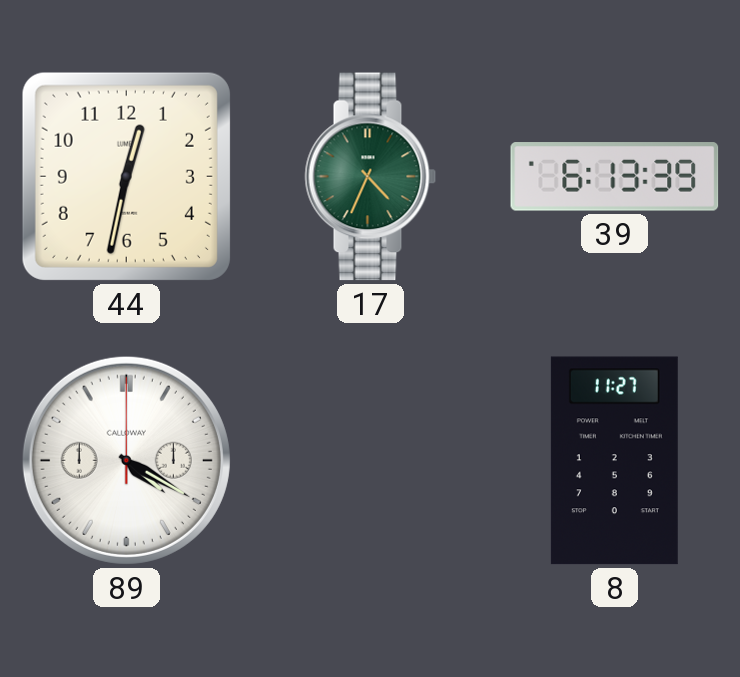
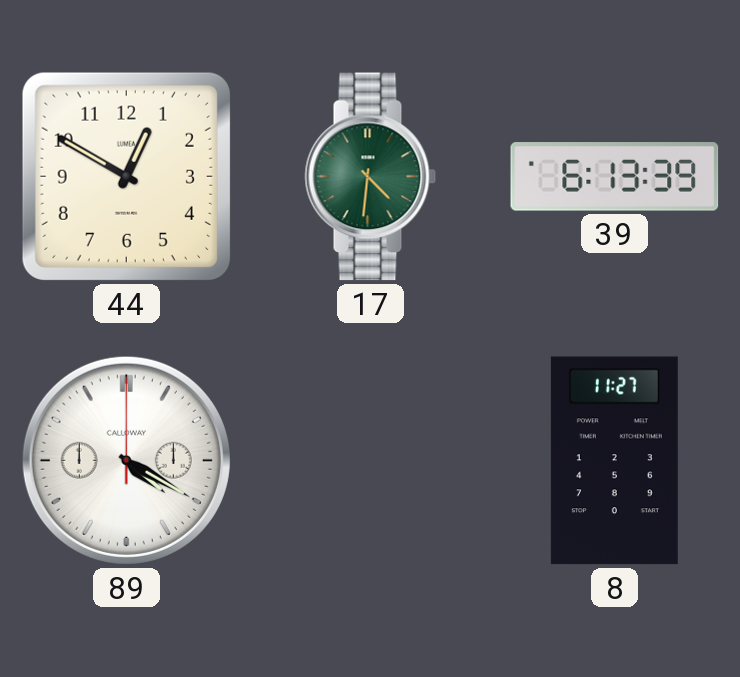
44: 12:32 -> 12:50 (126, 176)
17: 4:34 -> 4:31 (371, 177)
